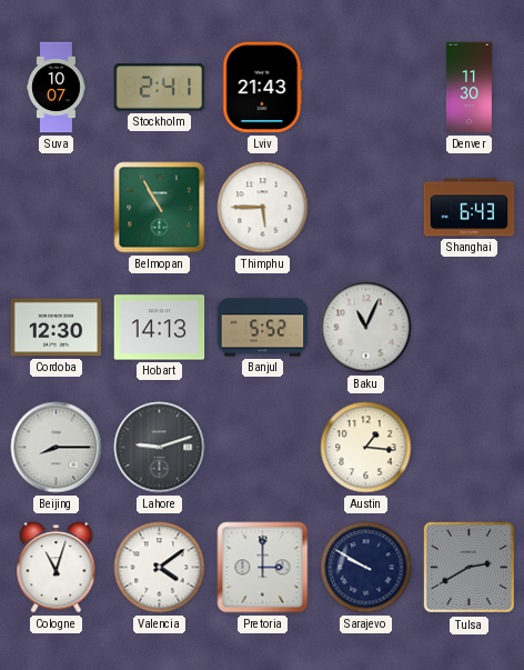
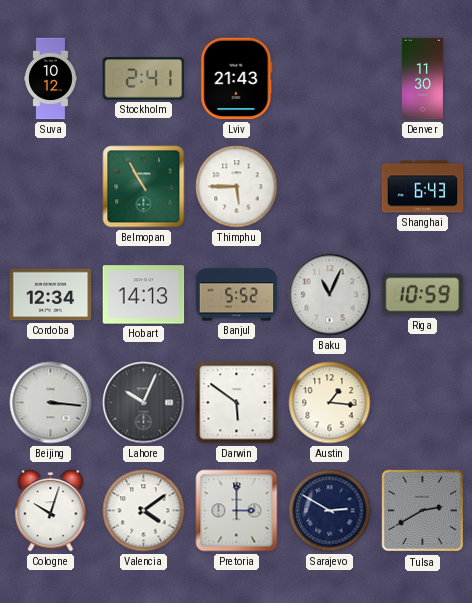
Suva: 10:07 -> 10:12 (51, 79)
Cordoba: 12:30 -> 12:34 (51, 295)
Riga: none -> 10:59 (423, 295)
Beijing: 8:15 -> 3:16 (51, 403)
Lahore: 9:12 -> 10:04 (144, 403)
Darwin: none -> 5:51 (237, 403)
Cologne: 11:03 -> 10:03 (51, 511)
Sarajevo: 9:50 -> 2:50 (330, 511)
